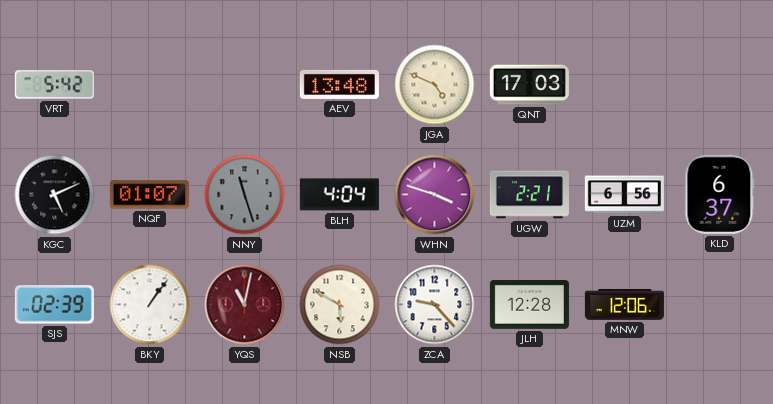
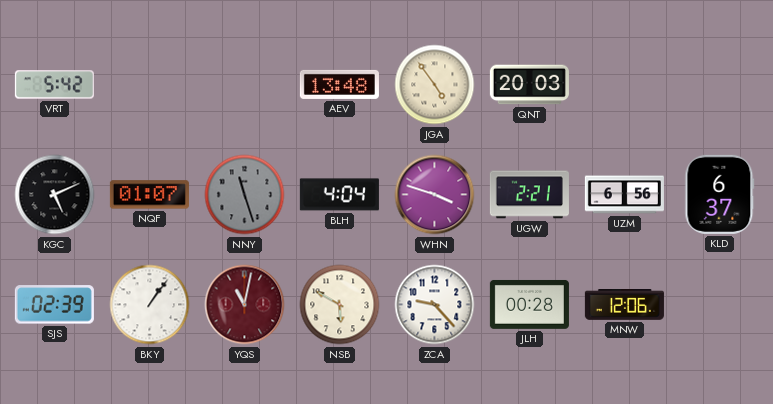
JGA: 4:49 -> 4:54 (435, 85)
QNT: 17:03 -> 20:03 (529, 85)
JLH: 12:28 -> 00:28 (529, 304)
